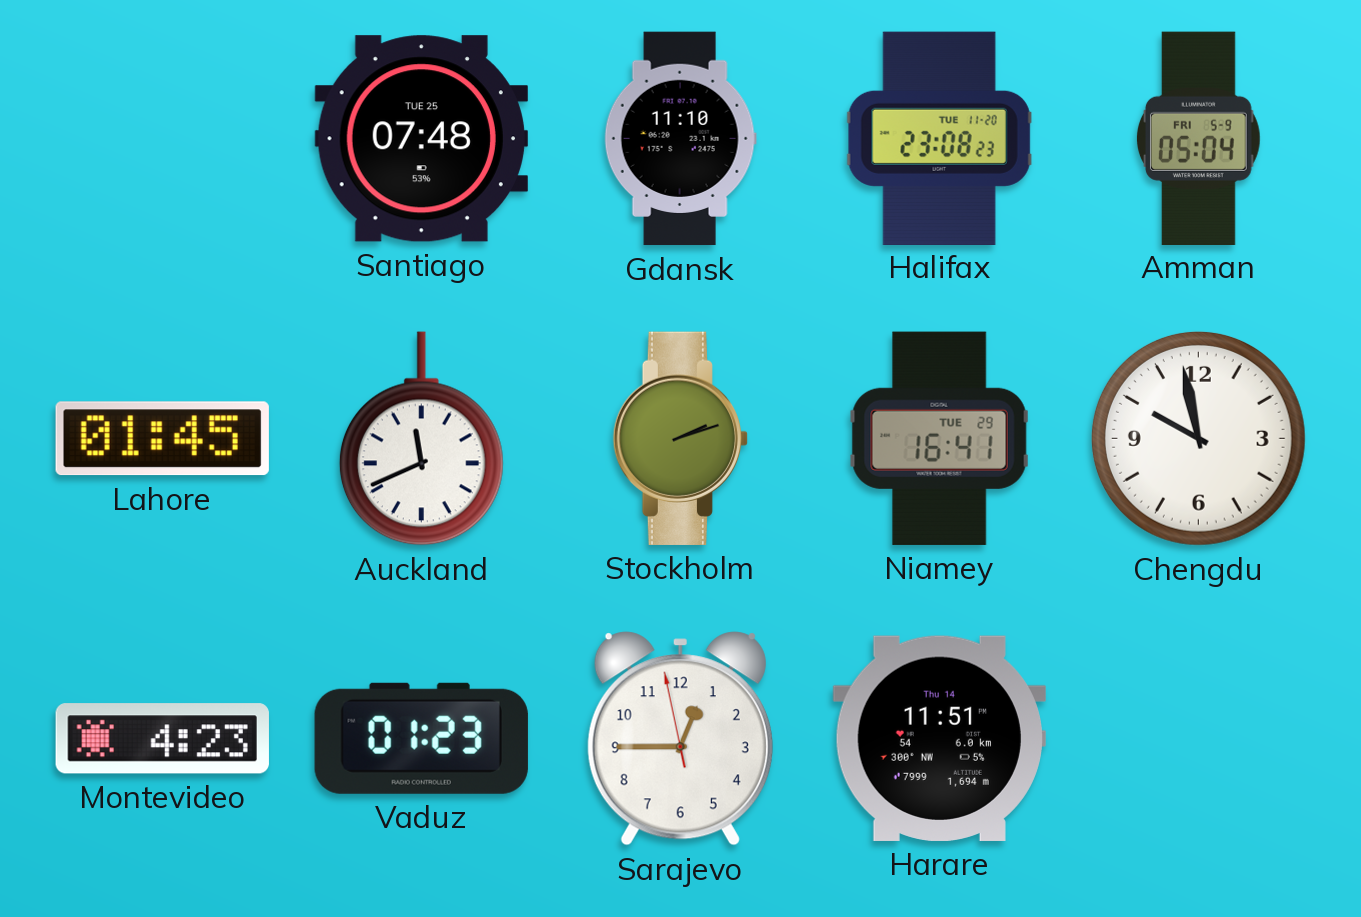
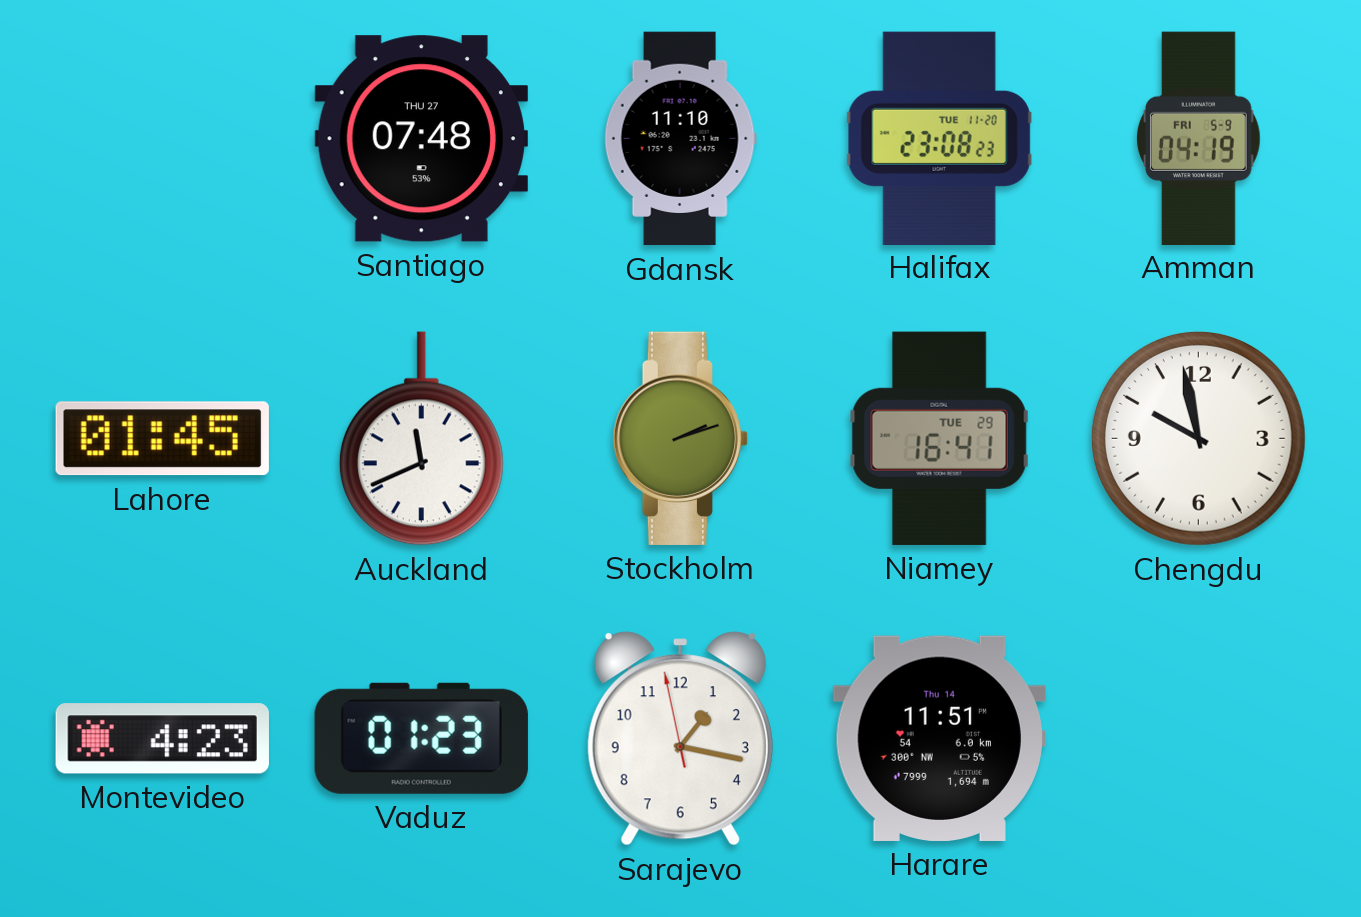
Santiago date: TUE 25 -> THU 27 (421, 139)
Amman: 05:04 -> 04:19 (1198, 138)
Sarajevo: 12:44 -> 1:16 (680, 739)
